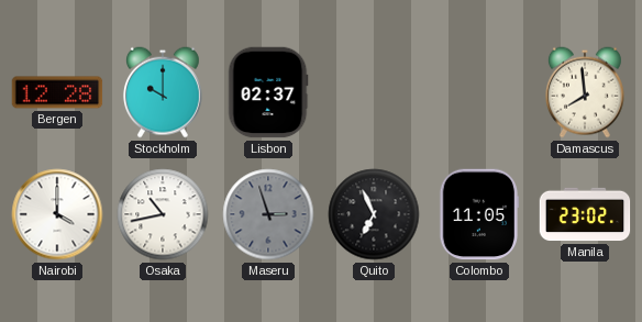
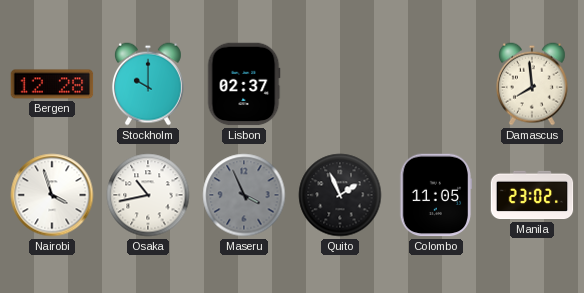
Nairobi: 4:00 -> 3:57 (52, 195)
Maseru: 2:57 -> 3:56 (244, 195)
Quito: 6:56 -> 1:56 (340, 195)
